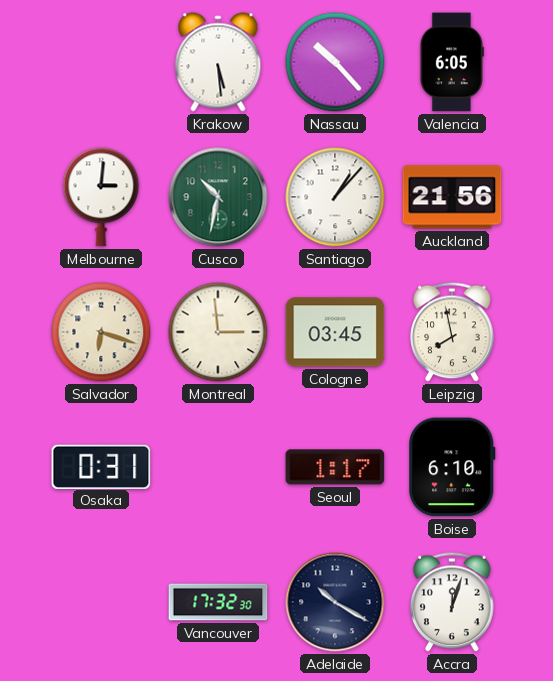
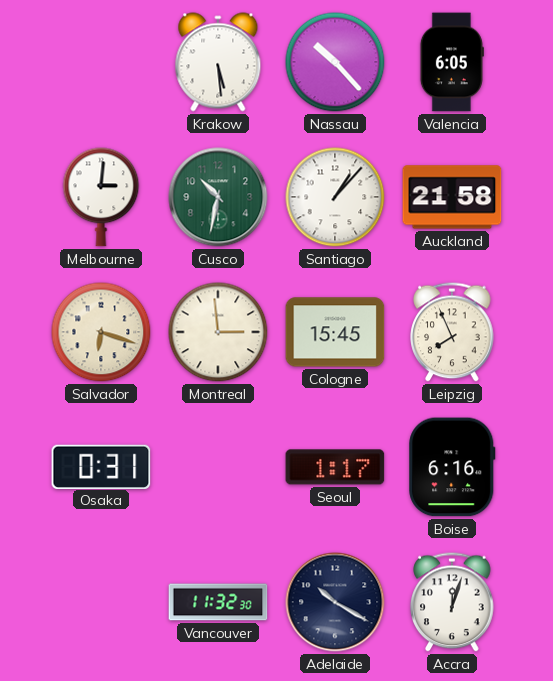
Auckland: 21:56 -> 21:58 (452, 197)
Cologne: 03:45 -> 15:45 (335, 332)
Leipzig: 7:58 -> 7:56 (452, 332)
Boise: 6:10 -> 6:16 (452, 467)
Vancouver: 17:32 -> 11:32 (218, 602)
